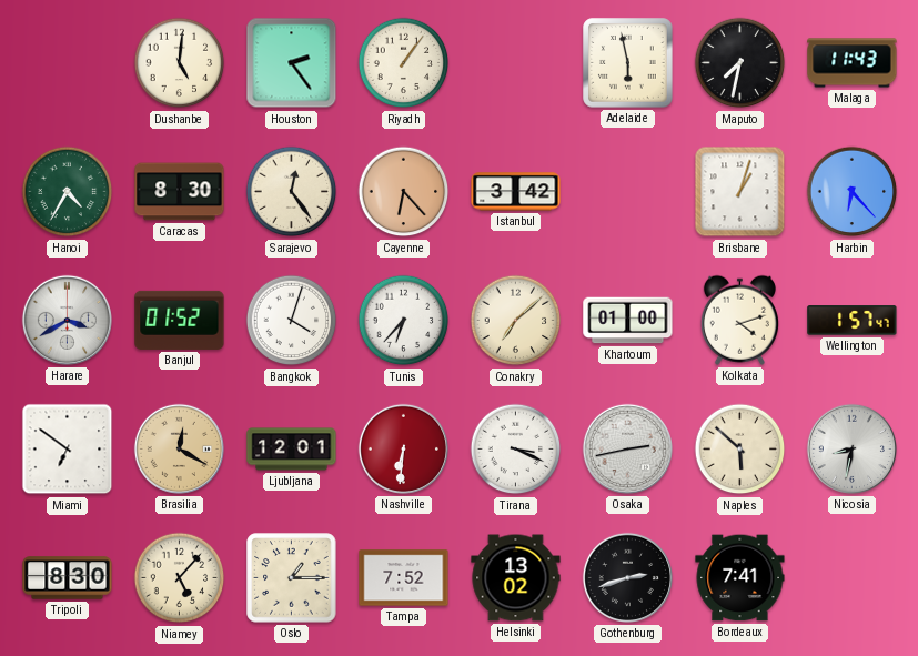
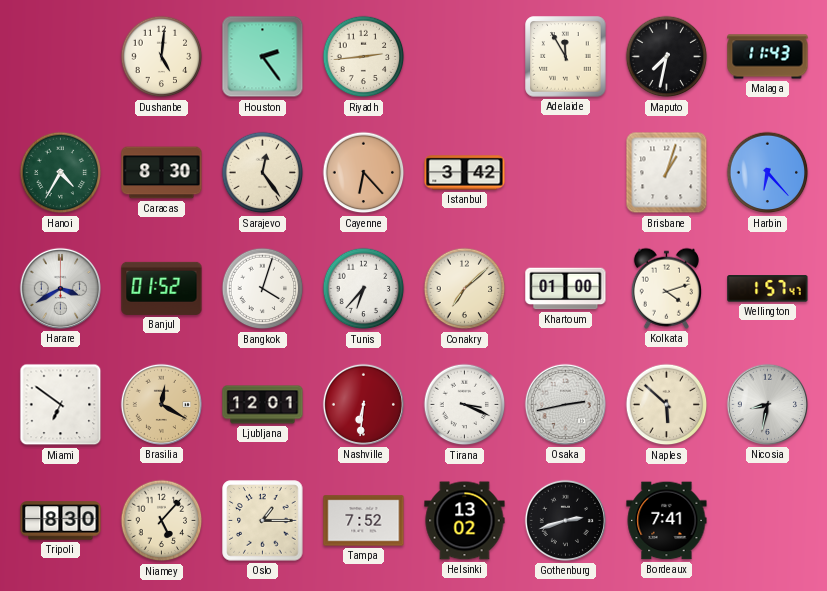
Riyadh: 1:06 -> 2:44 (364, 57)
Adelaide: 5:58 -> 11:55 (566, 57)
